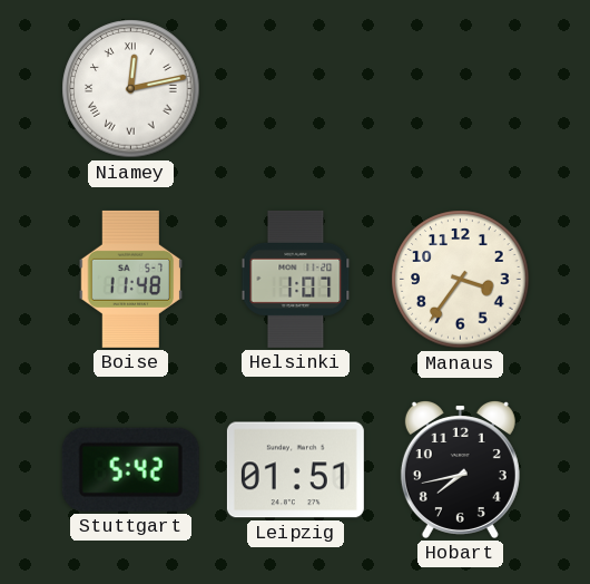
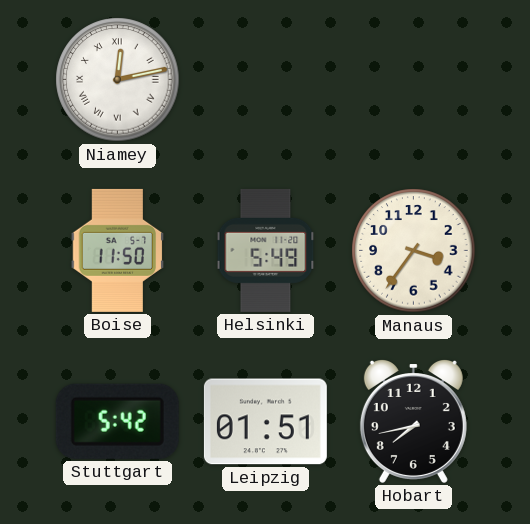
Boise: 11:48 -> 11:50 (118, 250)
Helsinki: 1:07 -> 5:49 (266, 250)
